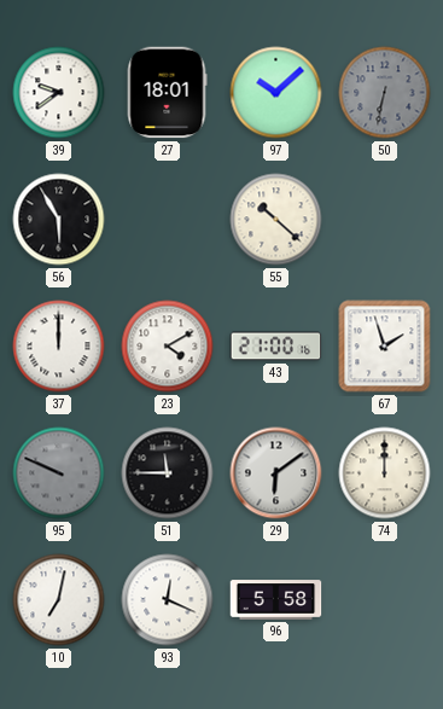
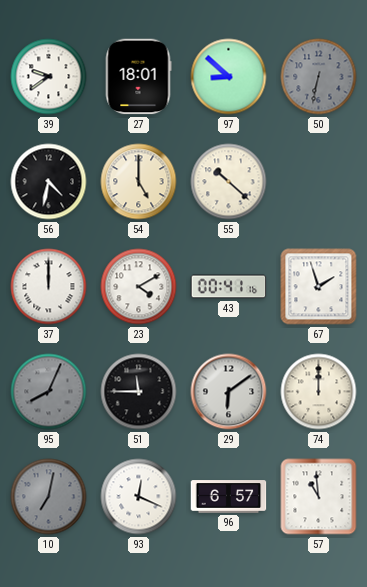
97: 10:08 -> 8:52 (229, 77)
56: 5:55 -> 4:32 (49, 182)
54: none -> 5:00 (139, 182)
43: 21:00 -> 00:41 (229, 287)
95: 9:49 -> 8:04 (49, 392)
10 dial: white -> grey (49, 497)
96: 5:58 -> 6:57 (229, 497)
57: none -> 10:59 (319, 497)
